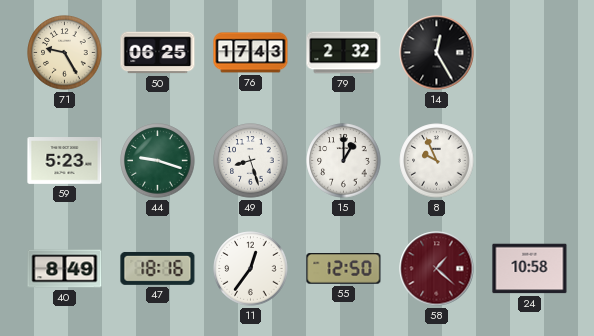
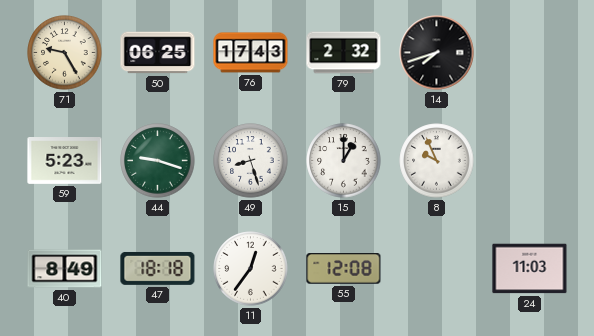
14: 12:25 -> 7:42 (437, 53)
47: 18:16 -> 18:18 (158, 268)
55: 12:50 -> 12:08 (344, 269)
58: 1:22 -> none (437, 269)
24: 10:58 -> 11:03 (530, 269)
